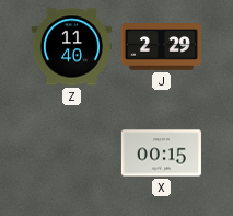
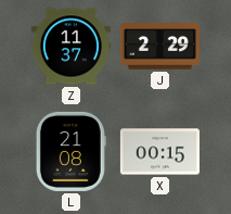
Z: 11:40 -> 11:37 (70, 47)
L: none -> 21:08 (70, 151)
